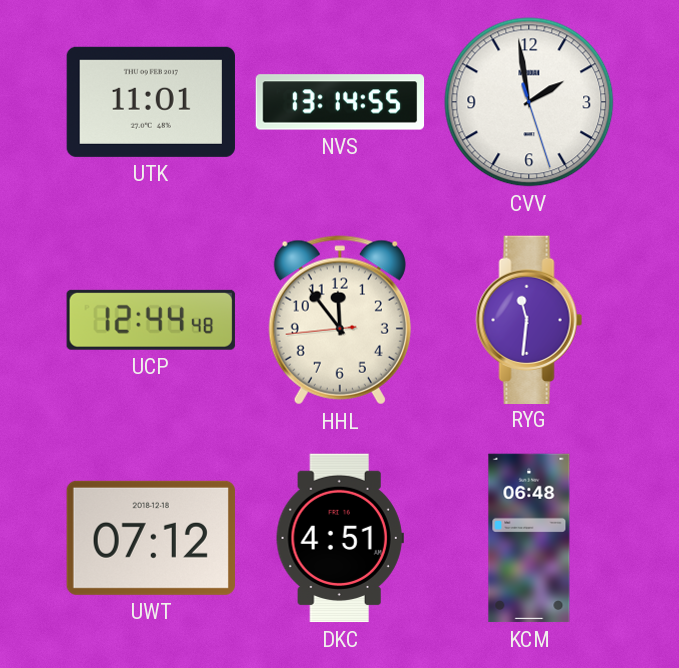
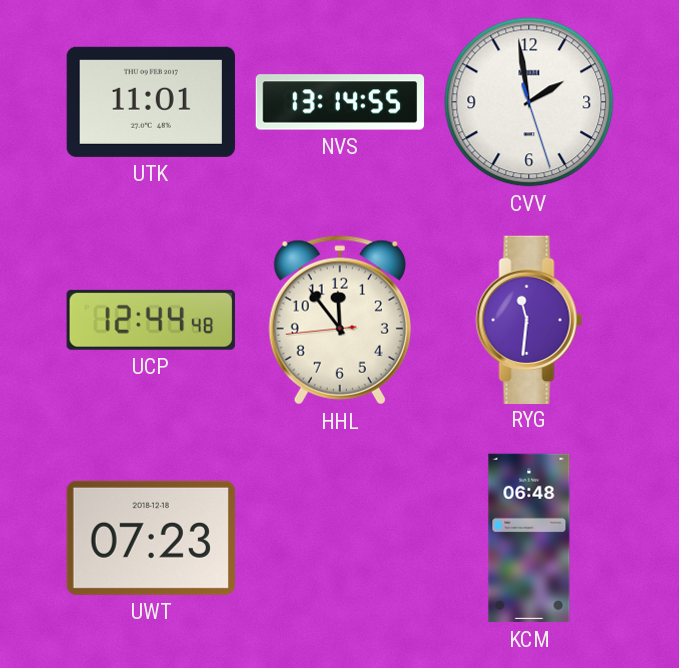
UWT: 07:12 -> 07:23 (151, 538)
DKC: 4:51 -> none (340, 538)
